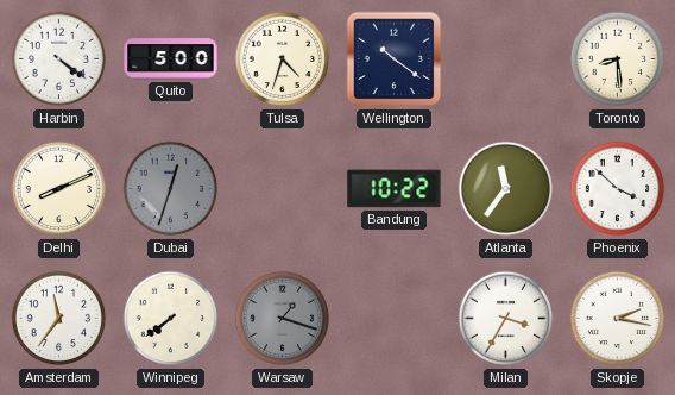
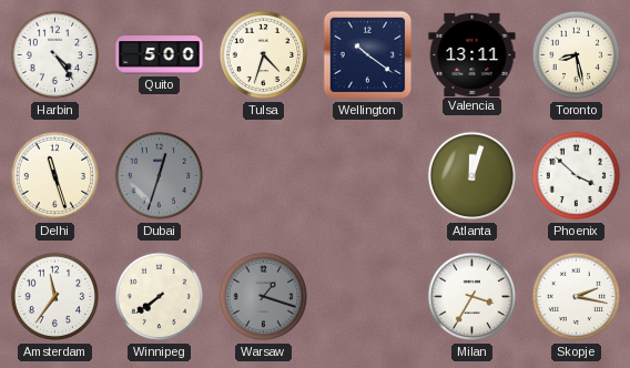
Harbin: 4:21 -> 4:24 (55, 55)
Valencia: none -> 13:11 (472, 54)
Toronto: 8:29 -> 8:28 (577, 55)
Delhi: 8:11 -> 11:27 (55, 176)
Bandung: 10:22 -> none (395, 189)
Atlanta: 11:36 -> 12:03 (472, 176)
